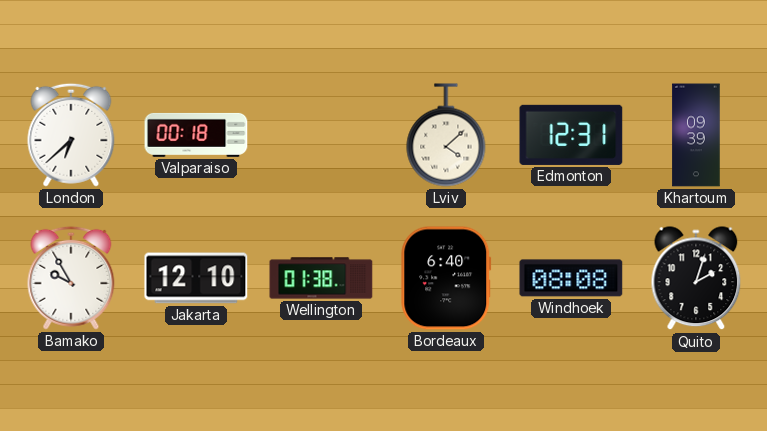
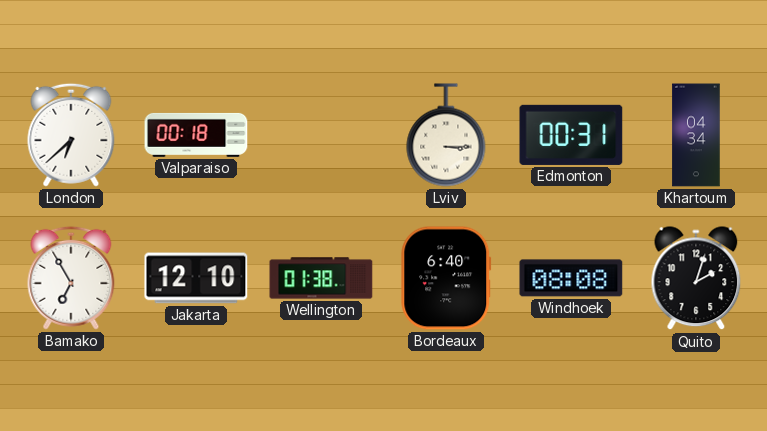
Lviv: 4:08 -> 3:15 (446, 135)
Edmonton: 12:31 -> 00:31 (571, 135)
Khartoum: 09:39 -> 04:34 (696, 135)
Bamako: 9:55 -> 6:55 (71, 278)
